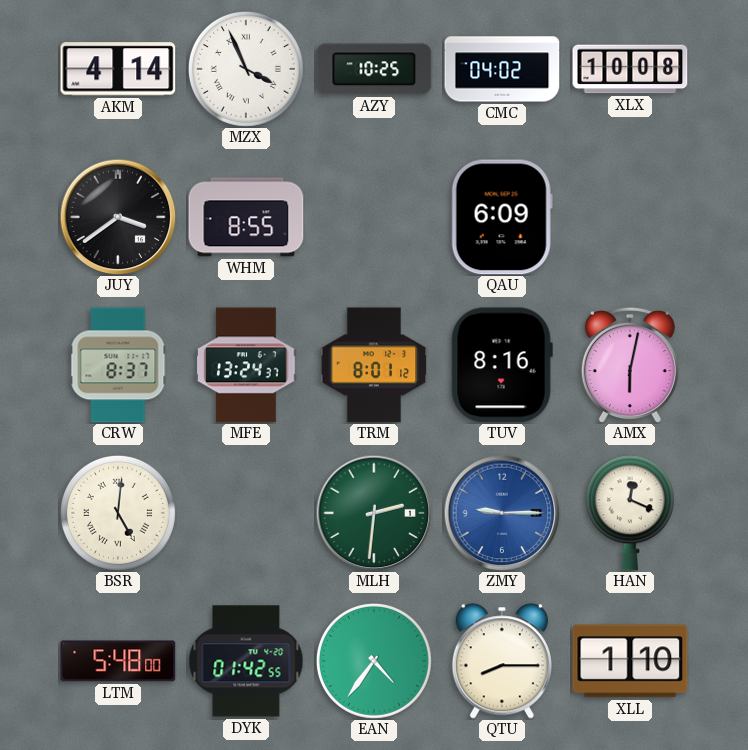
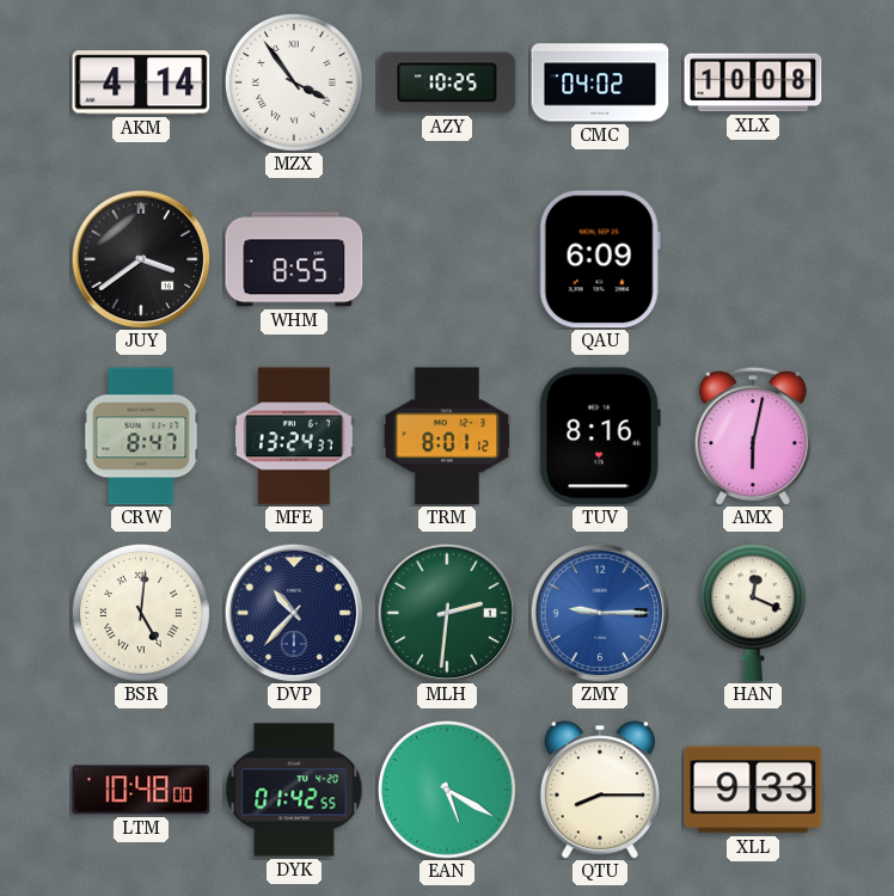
MZX: 3:56 -> 3:54 (294, 82)
CRW: 8:37 -> 8:47 (141, 436)
DVP: none -> 10:37 (294, 613)
LTM: 5:48 -> 10:48 (141, 790)
EAN: 4:36 -> 5:20 (447, 790)
XLL: 1:10 -> 9:33 (753, 790)
